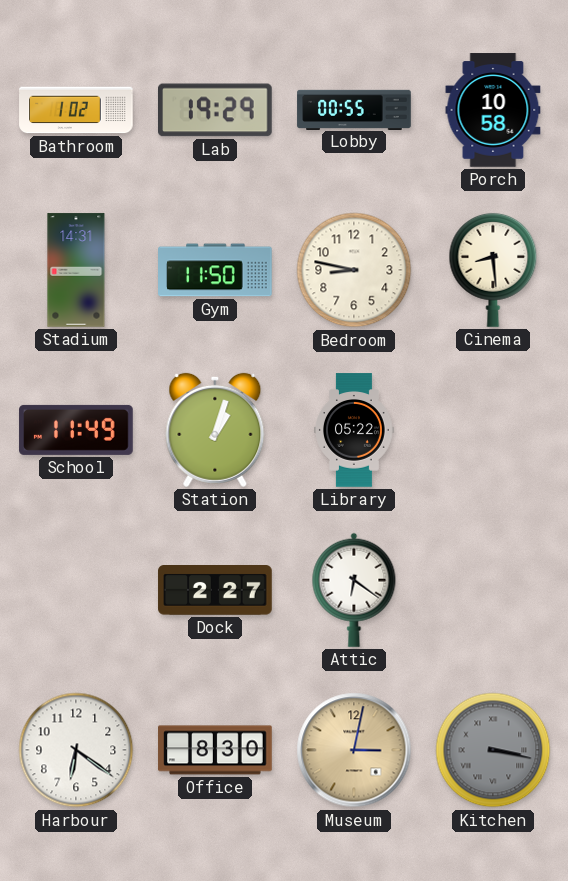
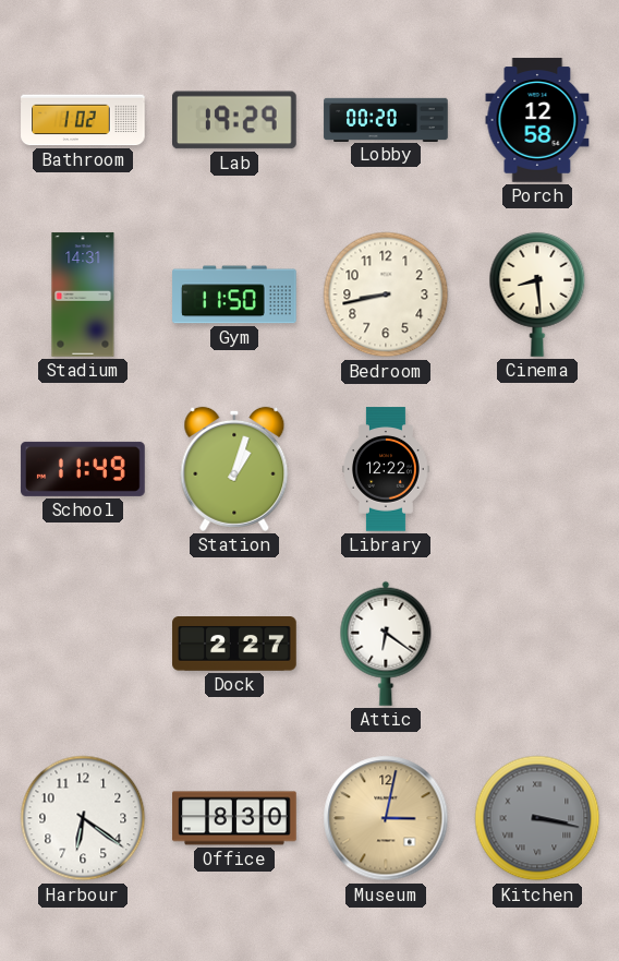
Lobby: 00:55 -> 00:20 (386, 119)
Porch: 10:58 -> 12:58 (537, 120)
Bedroom: 8:47 -> 8:43 (386, 295)
Library: 05:22 -> 12:22 (387, 469)
